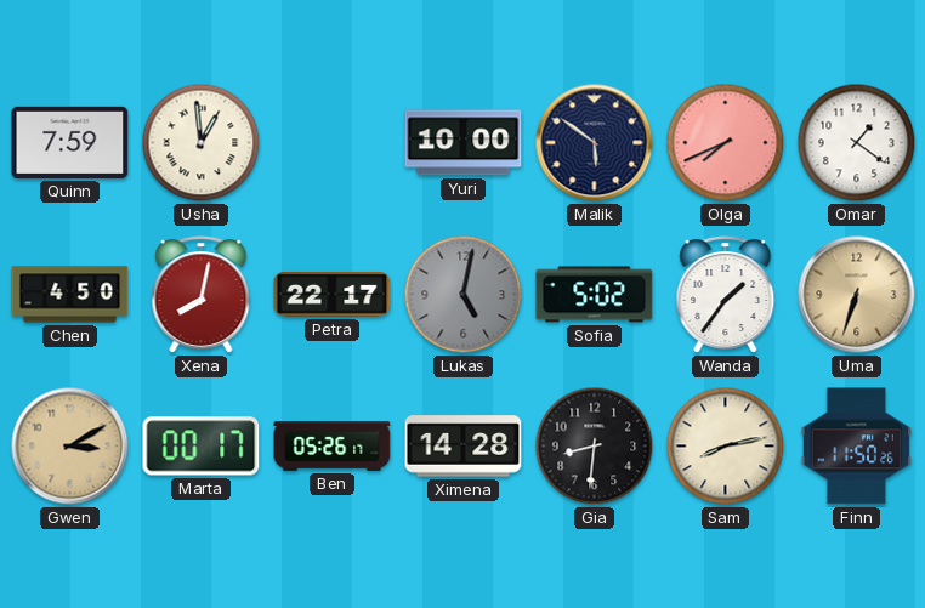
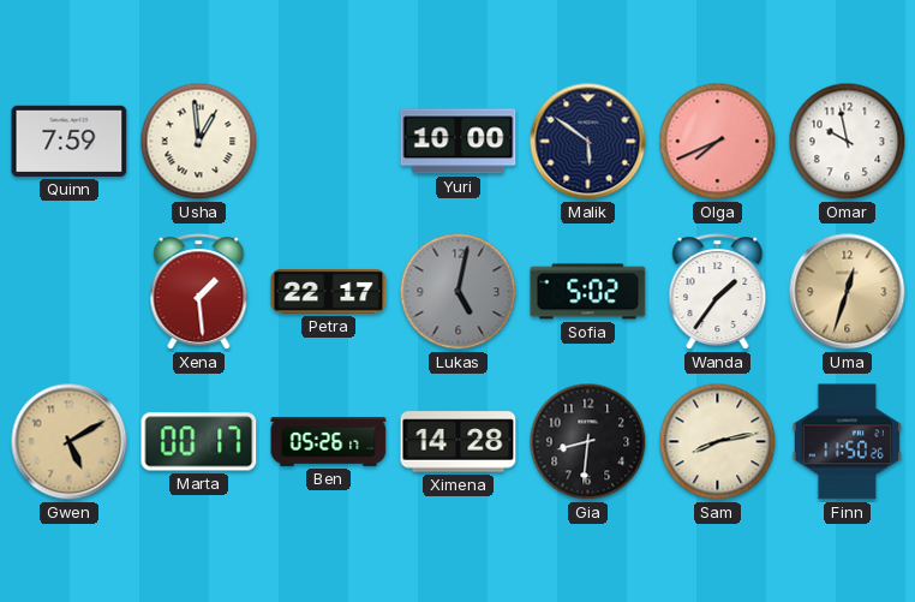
Omar: 1:21 -> 9:58 (848, 142)
Chen: 4:50 -> none (70, 295)
Xena: 8:02 -> 1:29 (199, 292)
Uma: 6:33 -> 12:33 (848, 292)
Gwen: 3:10 -> 5:10 (70, 442)
